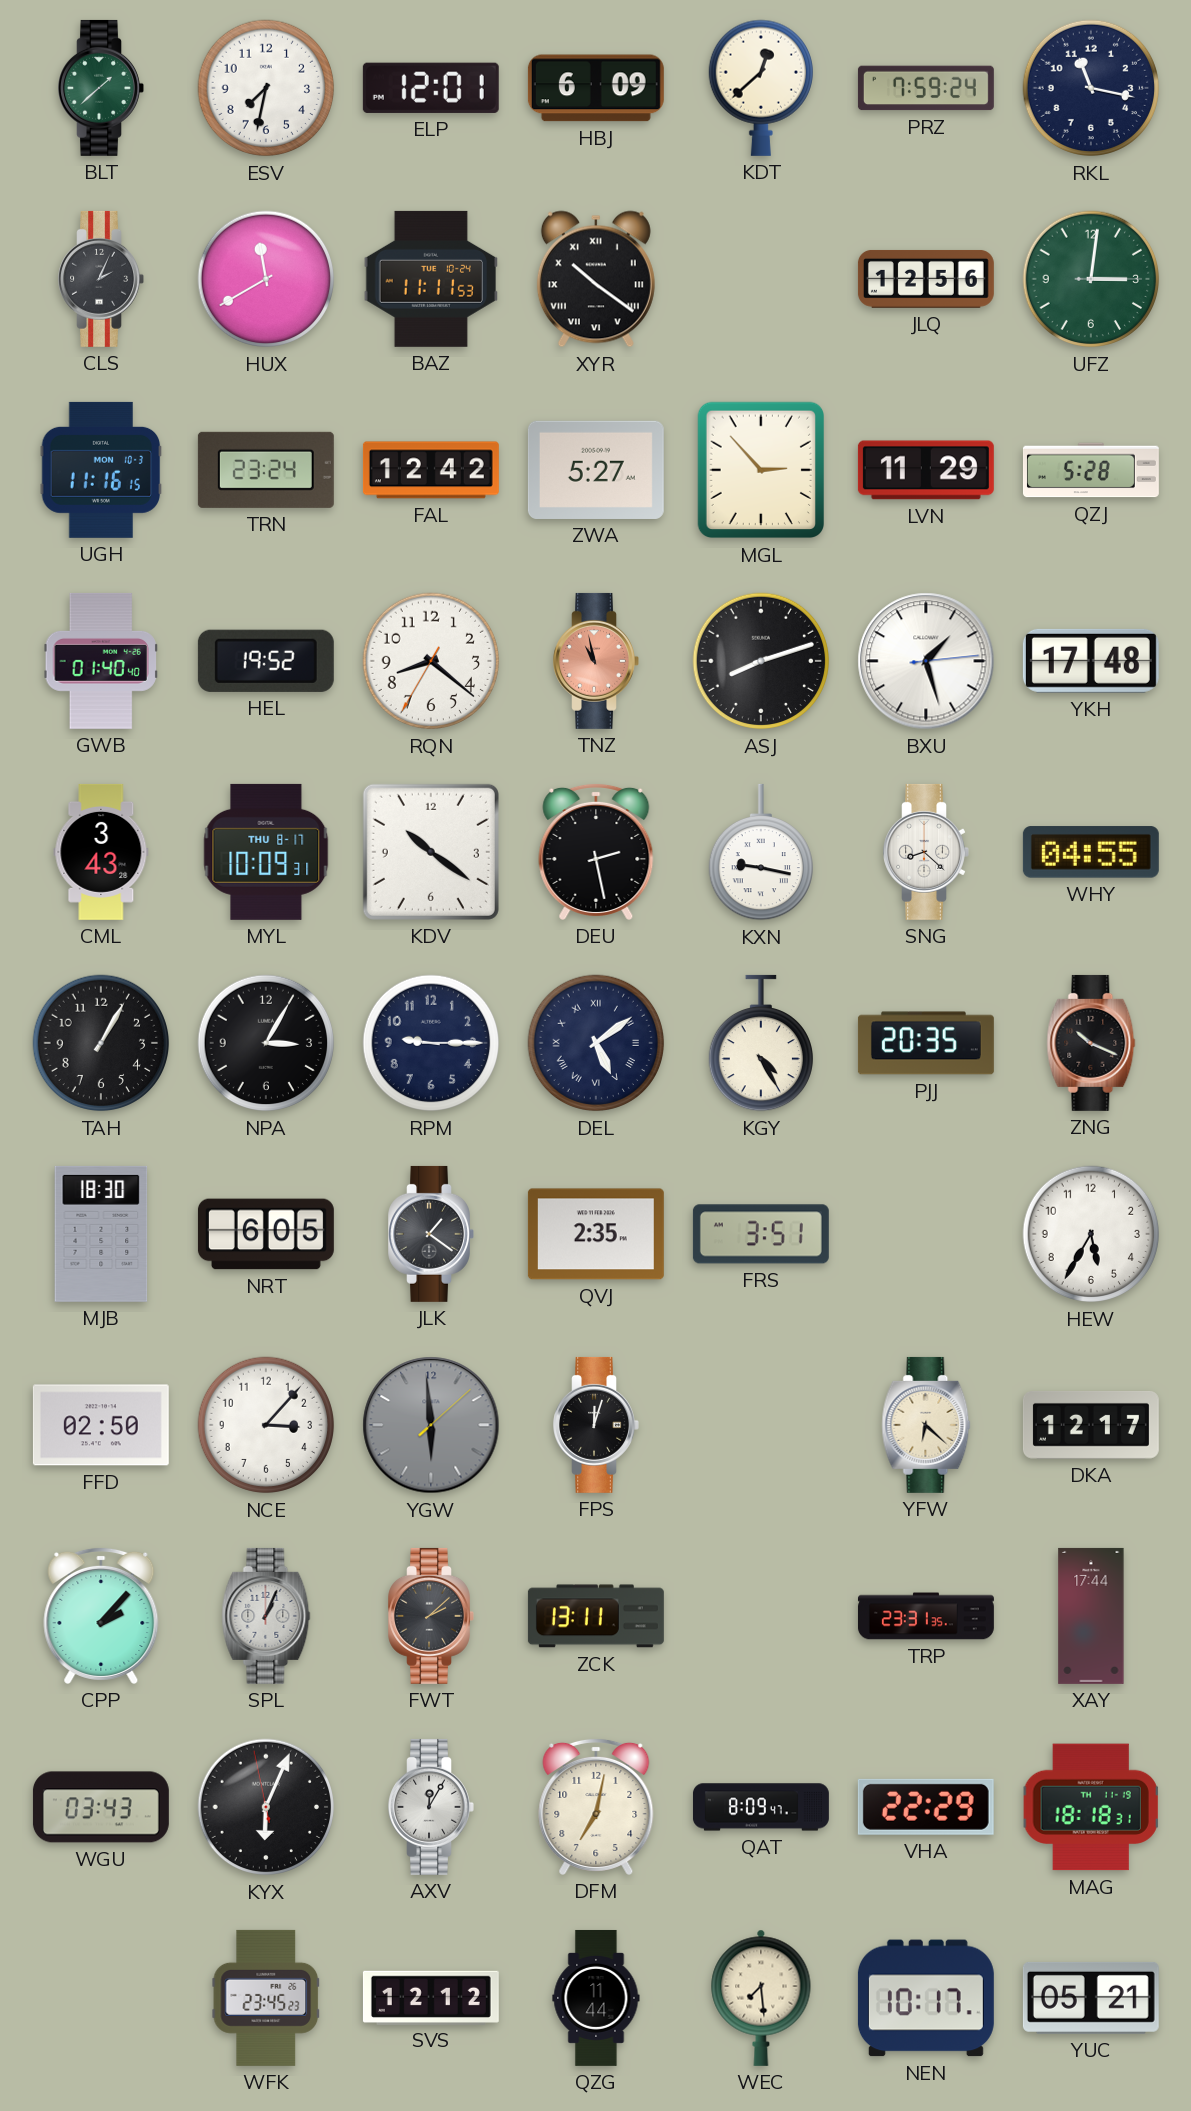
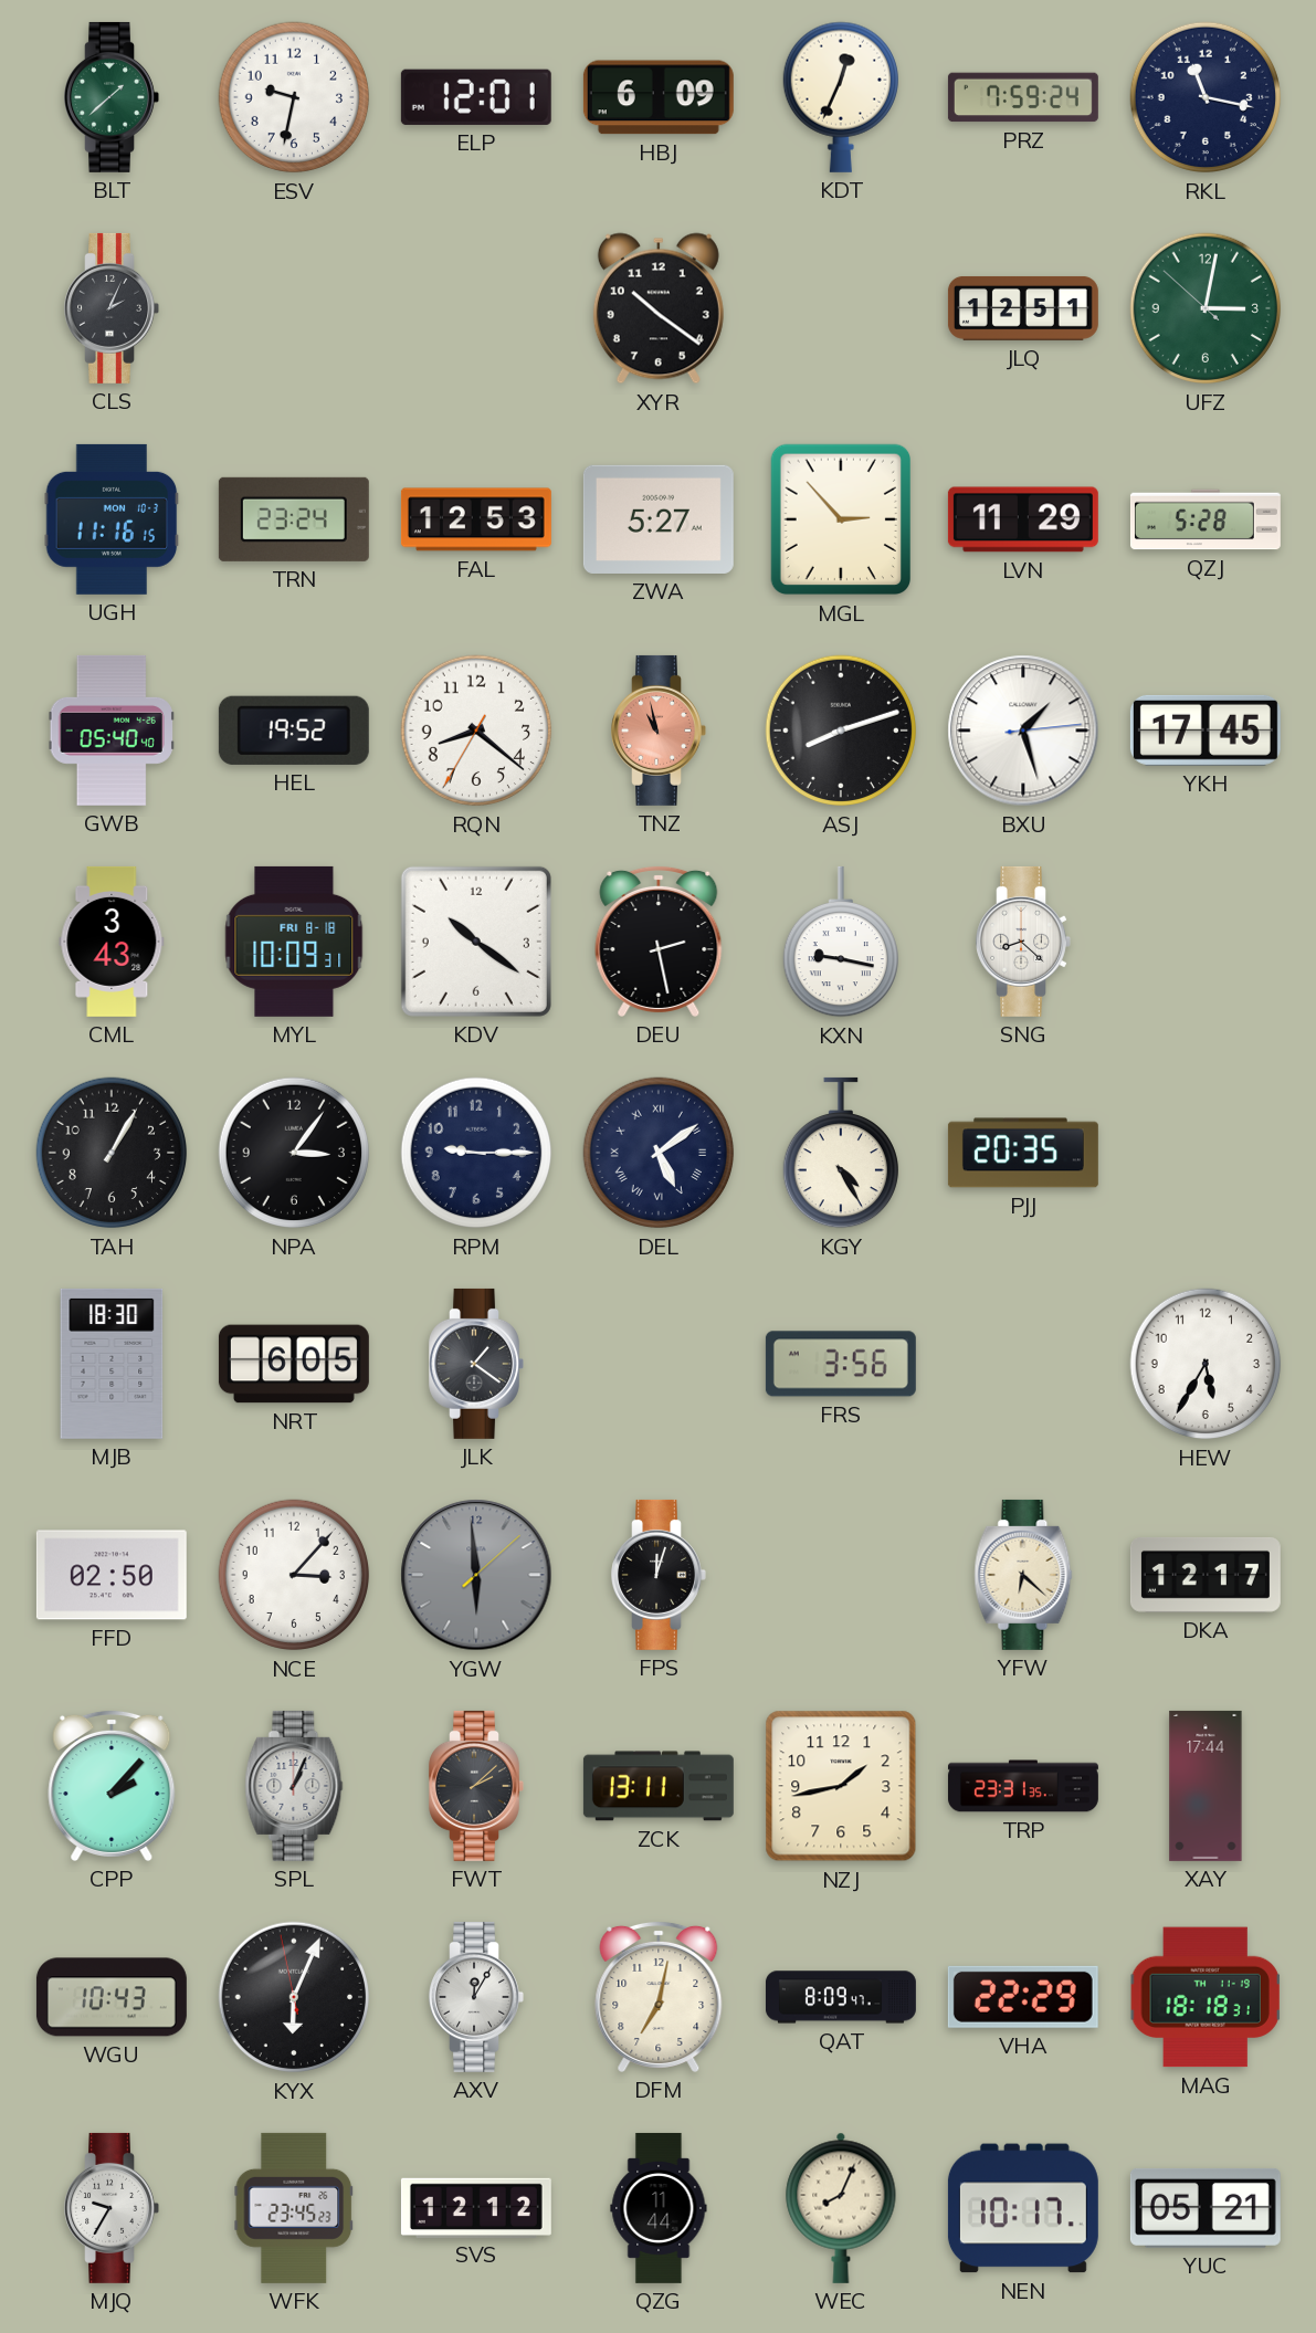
ESV: 7:32 -> 9:32 (294, 97)
KDT: 12:38 -> 12:34 (840, 97)
HUX: 11:40 -> none (266, 279)
BAZ: 11:11 -> none (430, 279)
XYR numerals: Roman -> Arabic (659, 308)
JLQ: 12:56 -> 12:51 (1023, 308)
UFZ: 3:01:15 -> 3:01:52 (1206, 308)
FAL: 12:42 -> 12:53 (476, 519)
GWB: 01:40 -> 05:40 (112, 731)
YKH: 17:48 -> 17:45 (1206, 731)
MYL date: THU 8-17 -> FRI 8-18 (294, 942)
WHY: 04:55 -> none (1091, 852)
NPA: 3:05 -> 3:06 (294, 1153)
ZNG: 10:19 -> none (1091, 1043)
QVJ: 2:35 -> none (596, 1234)
FRS: 3:51 -> 3:56 (841, 1364)
NZJ: none -> 1:43 (841, 1786)
WGU: 03:43 -> 10:43 (112, 1997)
MJQ: none -> 9:35 (112, 2208)
WEC: 7:29 -> 8:04 (841, 2208)
